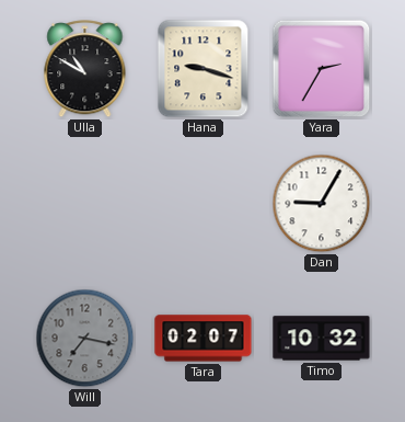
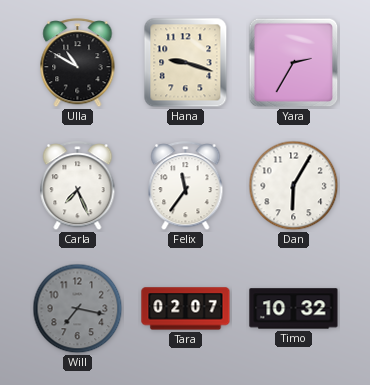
Carla: none -> 7:26 (78, 186)
Felix: none -> 11:36 (186, 186)
Dan: 9:05 -> 6:05 (294, 186)
